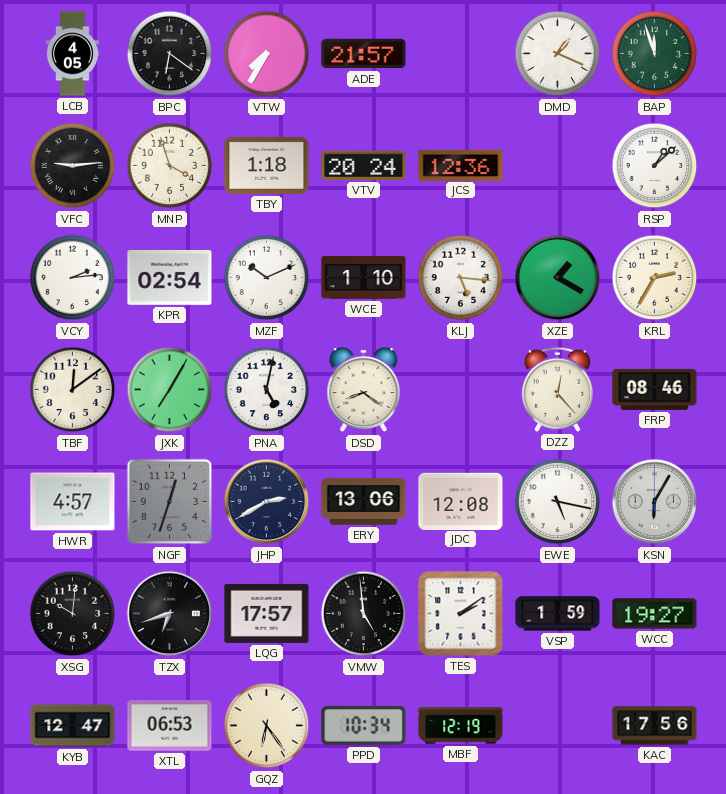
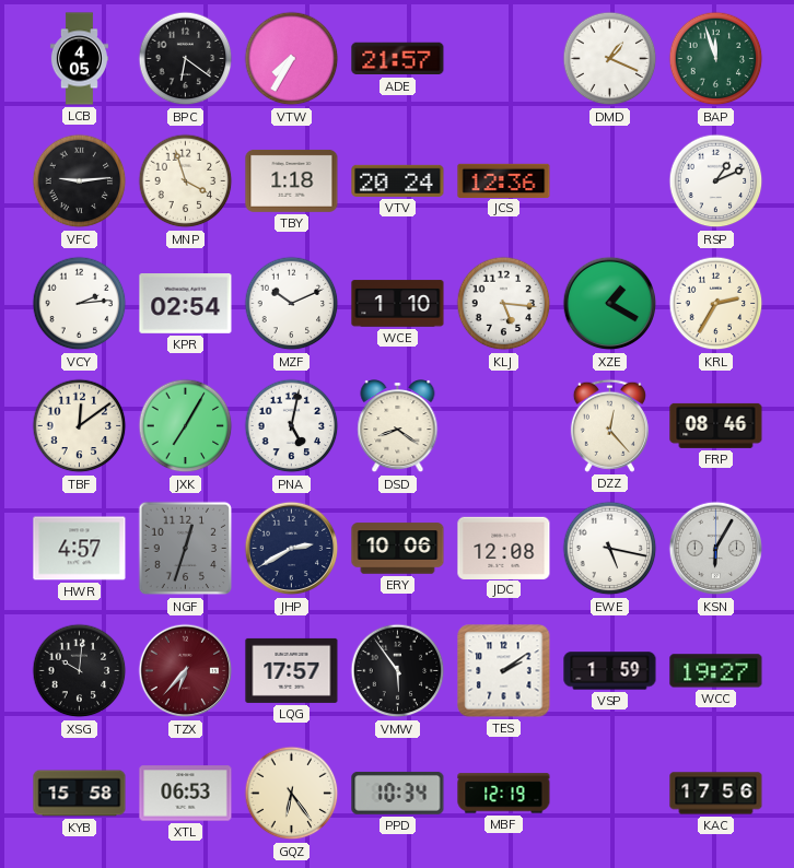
RSP: 1:08 -> 1:11 (716, 181)
ERY: 13:06 -> 10:06 (398, 549)
TZX: 6:42 -> 6:37 (186, 671)
TZX dial: black -> burgundy (186, 671)
VMW: 4:59 -> 5:54 (398, 671)
KYB: 12:47 -> 15:58 (80, 794)
